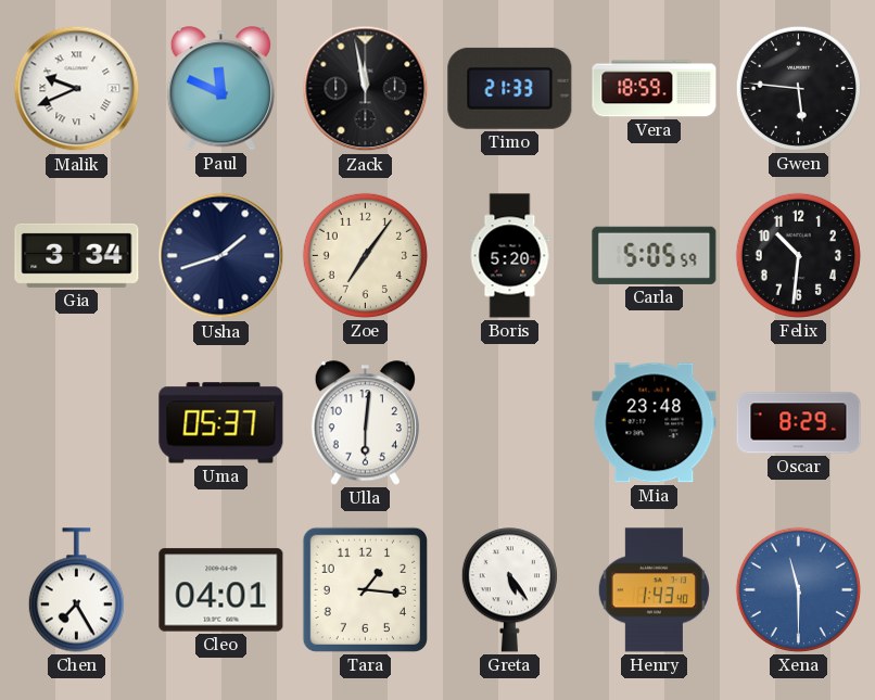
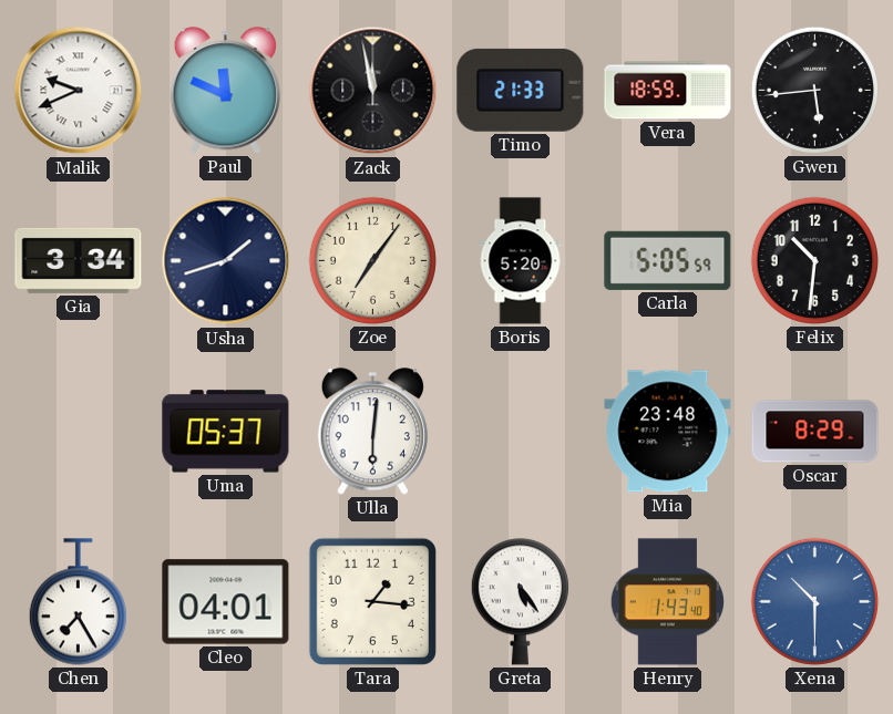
Gwen: 5:46 -> 5:44 (814, 90)
Xena: 11:30 -> 10:30 (814, 601)
